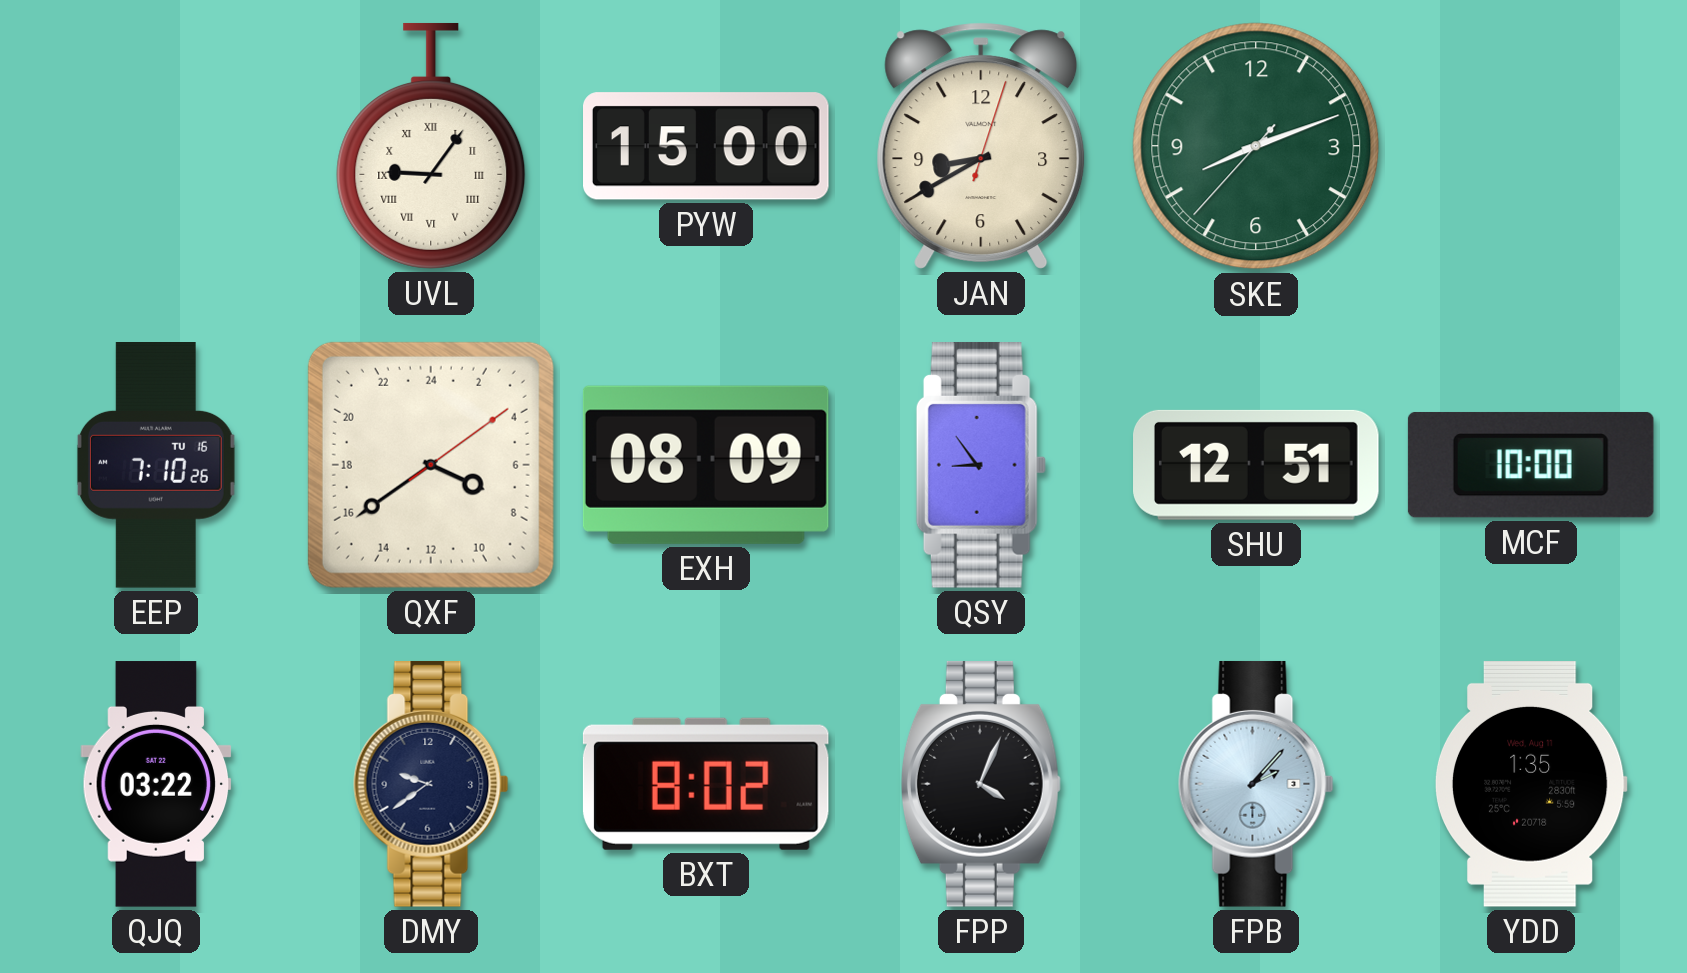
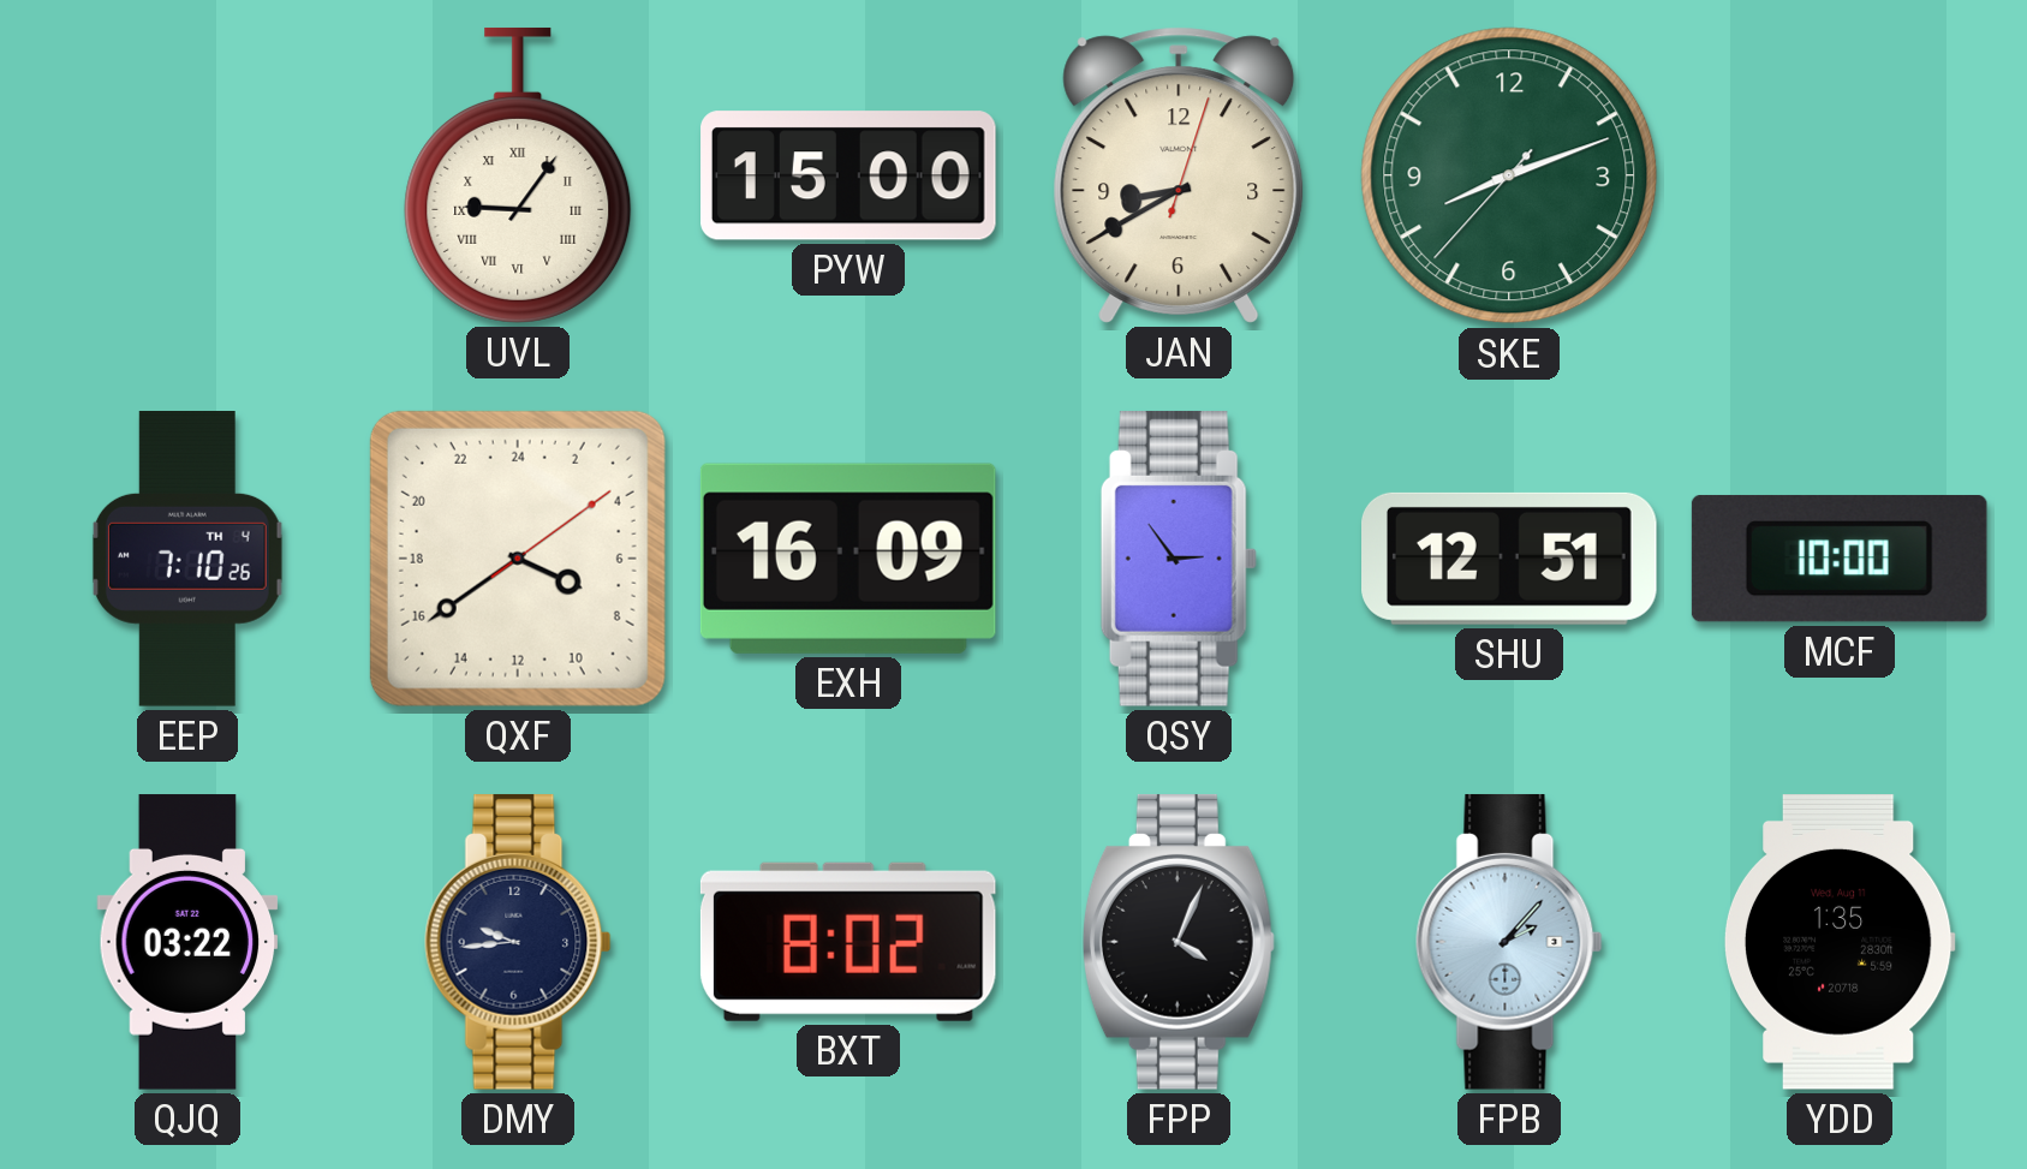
EEP date: TU 16 -> TH 4 (187, 560)
EXH: 08:09 -> 16:09 (848, 559)
QSY: 8:54 -> 2:54 (1179, 559)
DMY: 9:39 -> 9:44 (518, 942)
